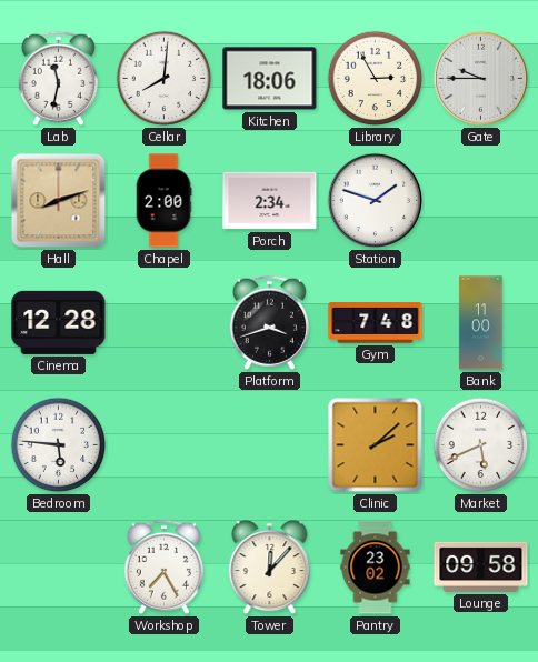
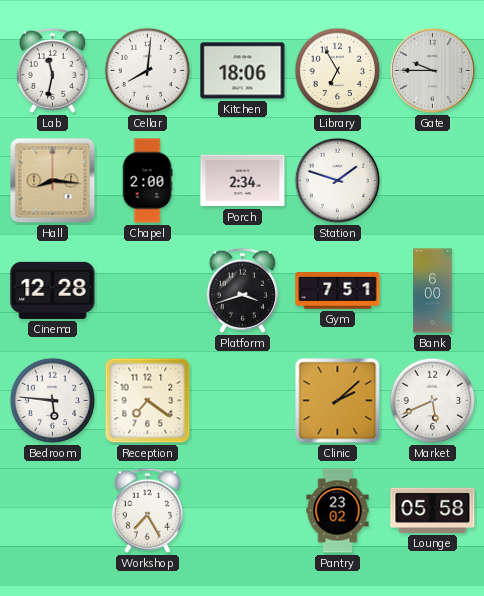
Library: 2:55 -> 6:55 (338, 71)
Hall: 8:12 -> 8:16 (53, 181)
Gym: 7:48 -> 7:51 (338, 291)
Bank: 11:00 -> 6:00 (433, 291)
Reception: none -> 7:21 (148, 401)
Tower: 12:07 -> none (270, 569)
Lounge: 09:58 -> 05:58 (433, 510)
